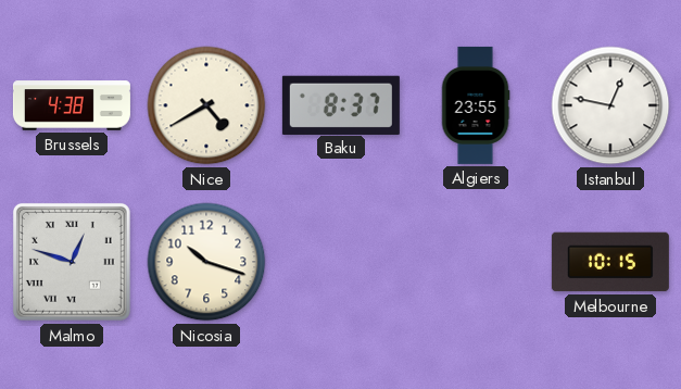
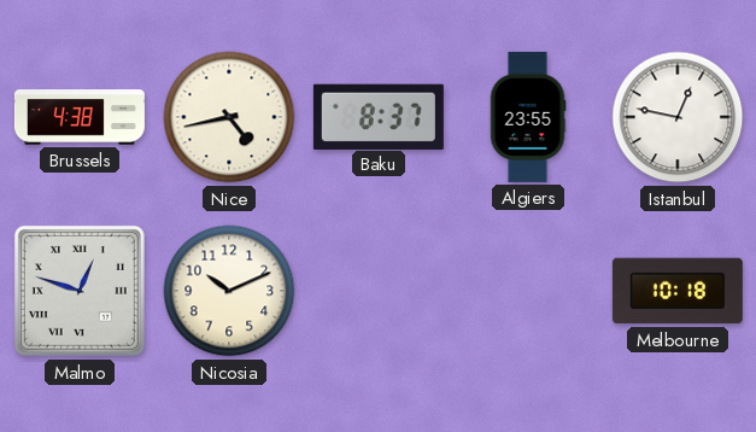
Nice: 4:40 -> 4:43 (229, 117)
Nicosia: 10:18 -> 10:11 (229, 291)
Melbourne: 10:15 -> 10:18 (678, 291)
